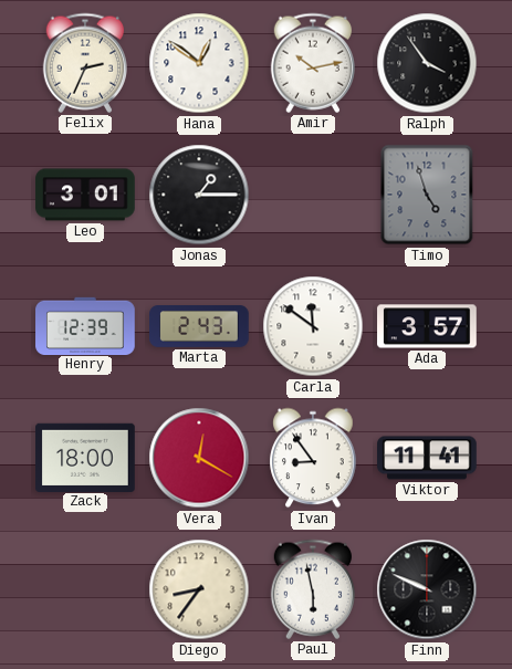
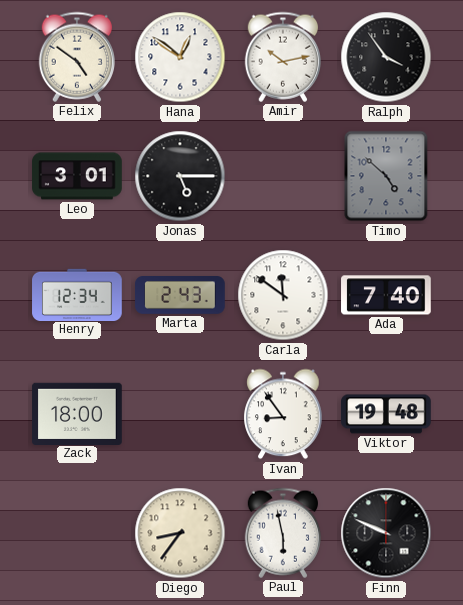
Felix: 2:34 -> 4:51 (76, 57)
Jonas: 1:15 -> 5:15 (180, 176)
Timo: 4:57 -> 4:52 (386, 176)
Henry: 12:39 -> 12:34 (77, 294)
Ada: 3:57 -> 7:40 (386, 295)
Vera: 12:20 -> none (199, 458)
Viktor: 11:41 -> 19:48 (386, 414)
